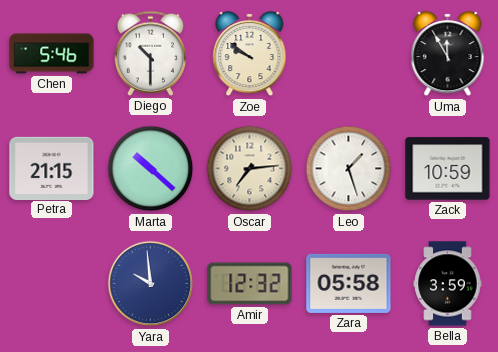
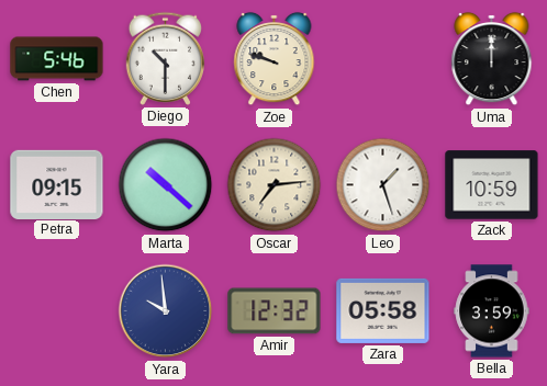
Zoe: 9:51 -> 9:48 (275, 59)
Uma: 11:55 -> 12:00 (492, 59)
Petra: 21:15 -> 09:15 (57, 184)
